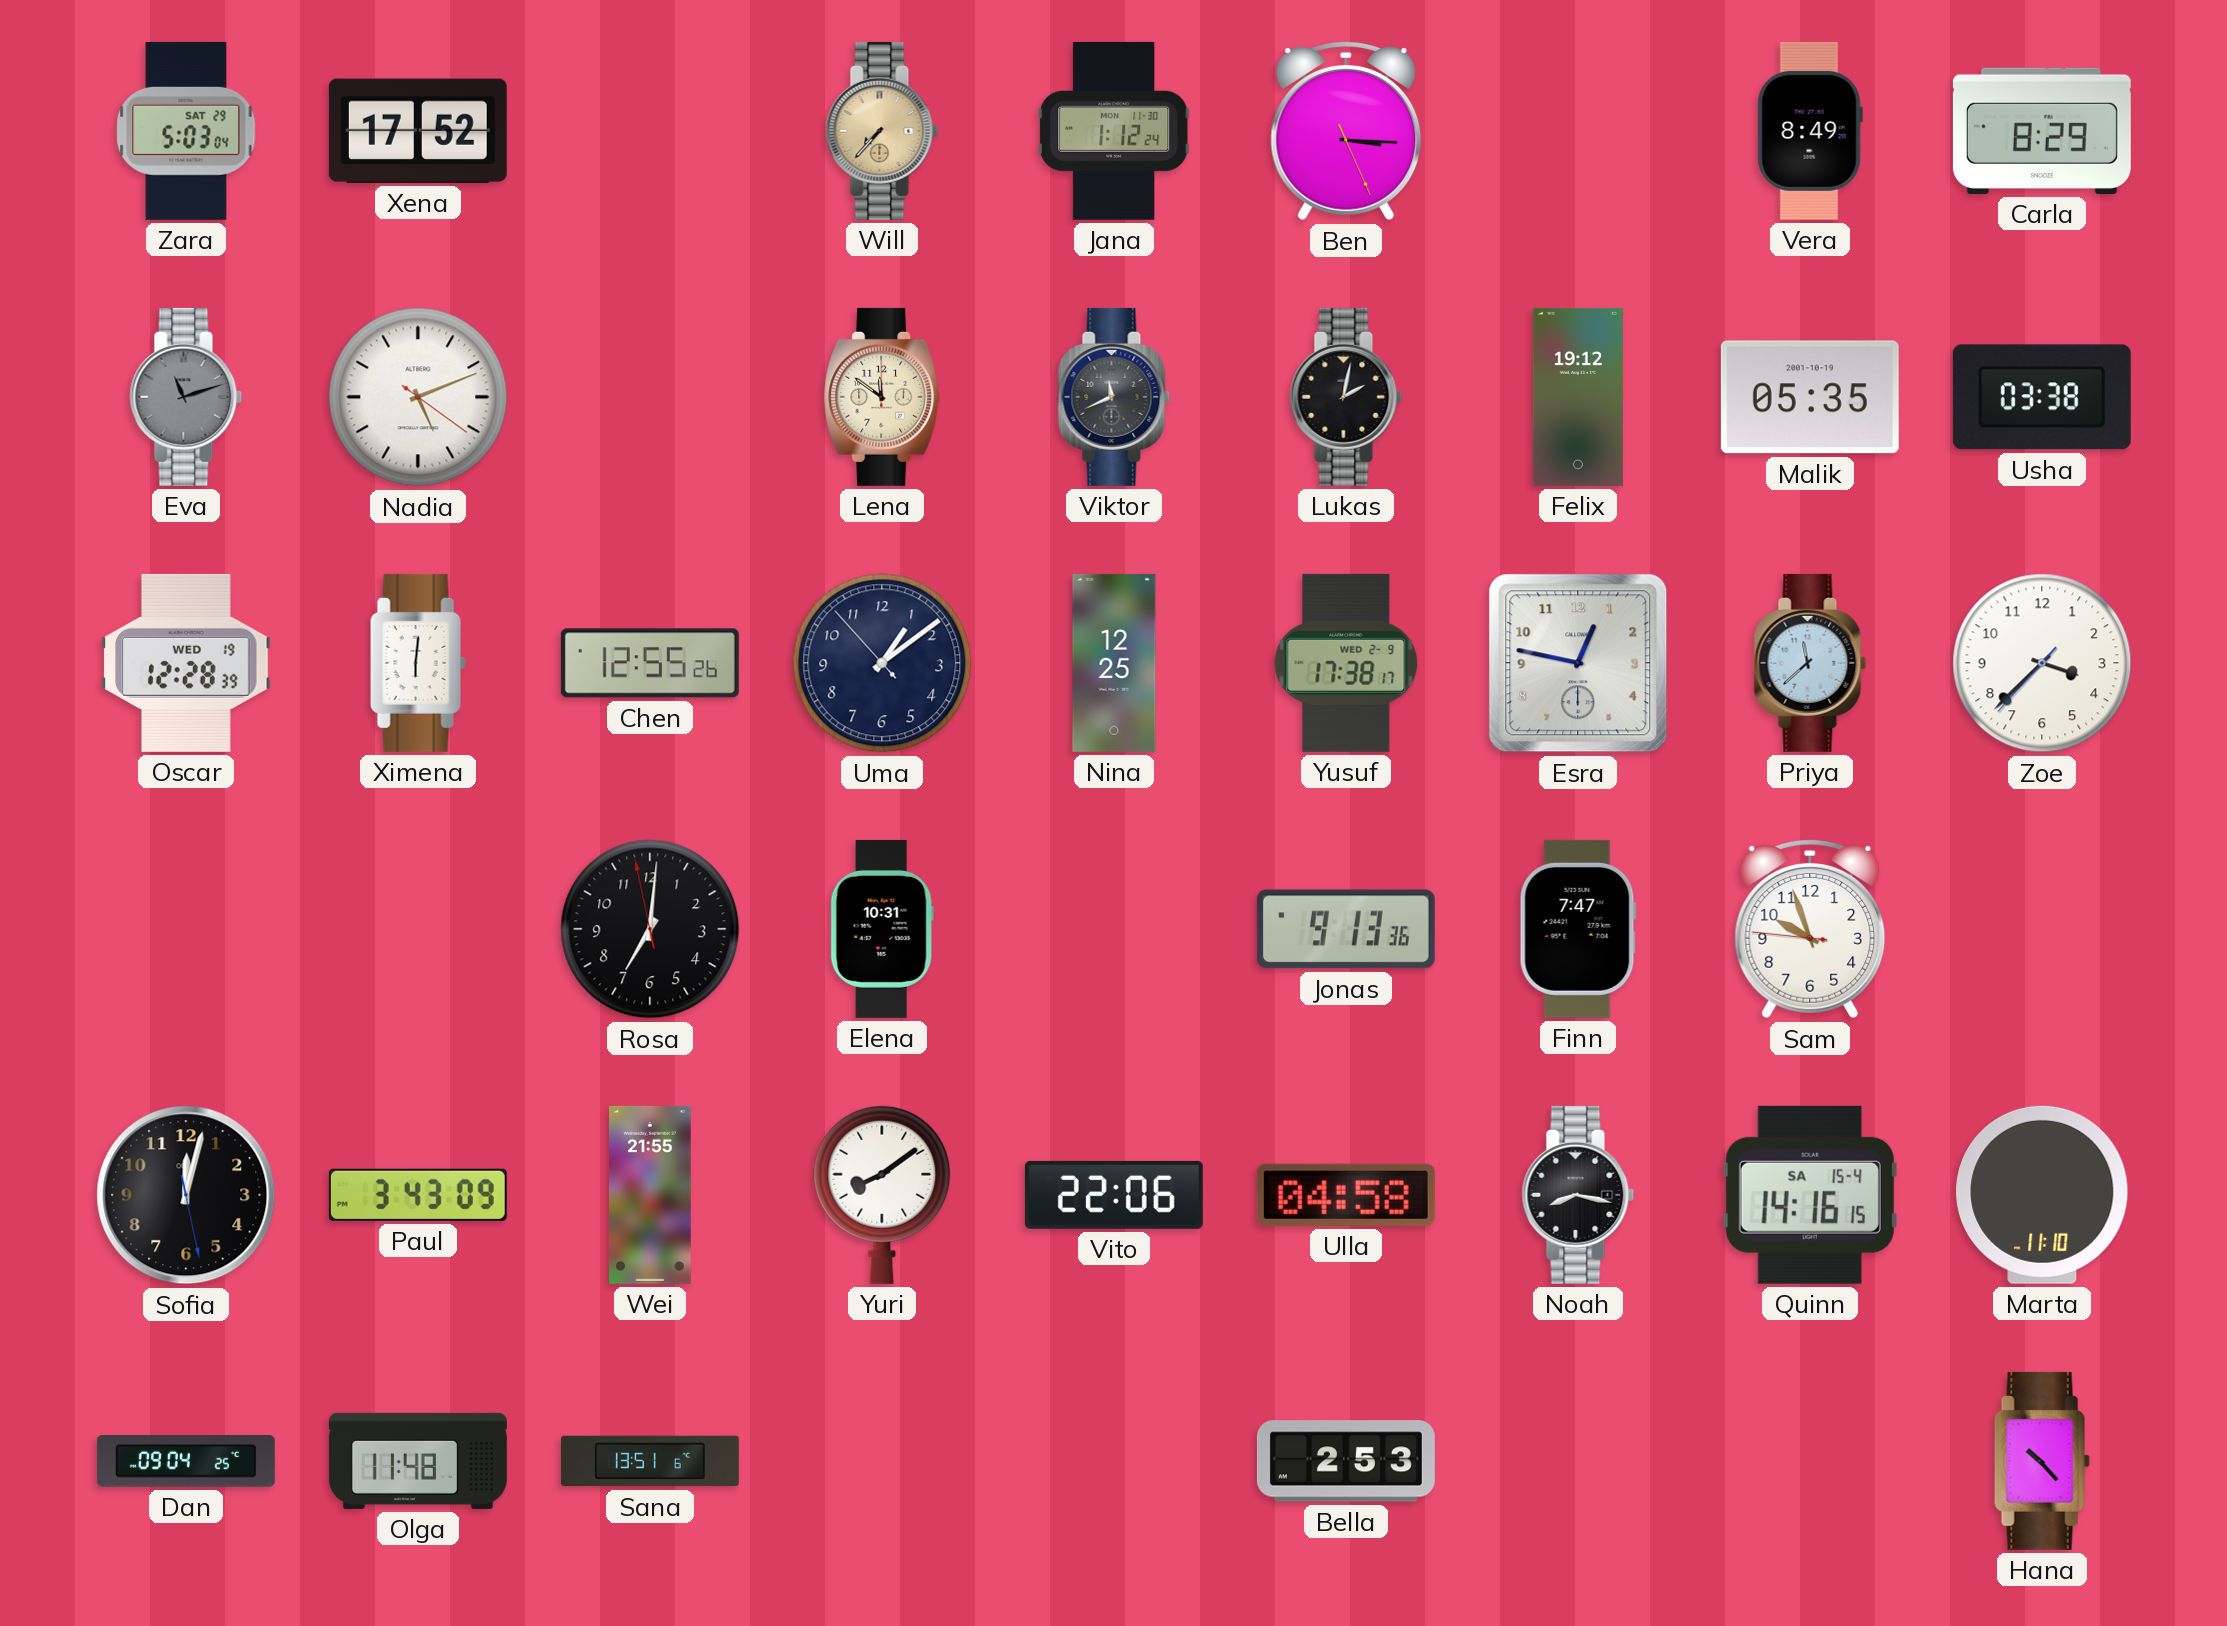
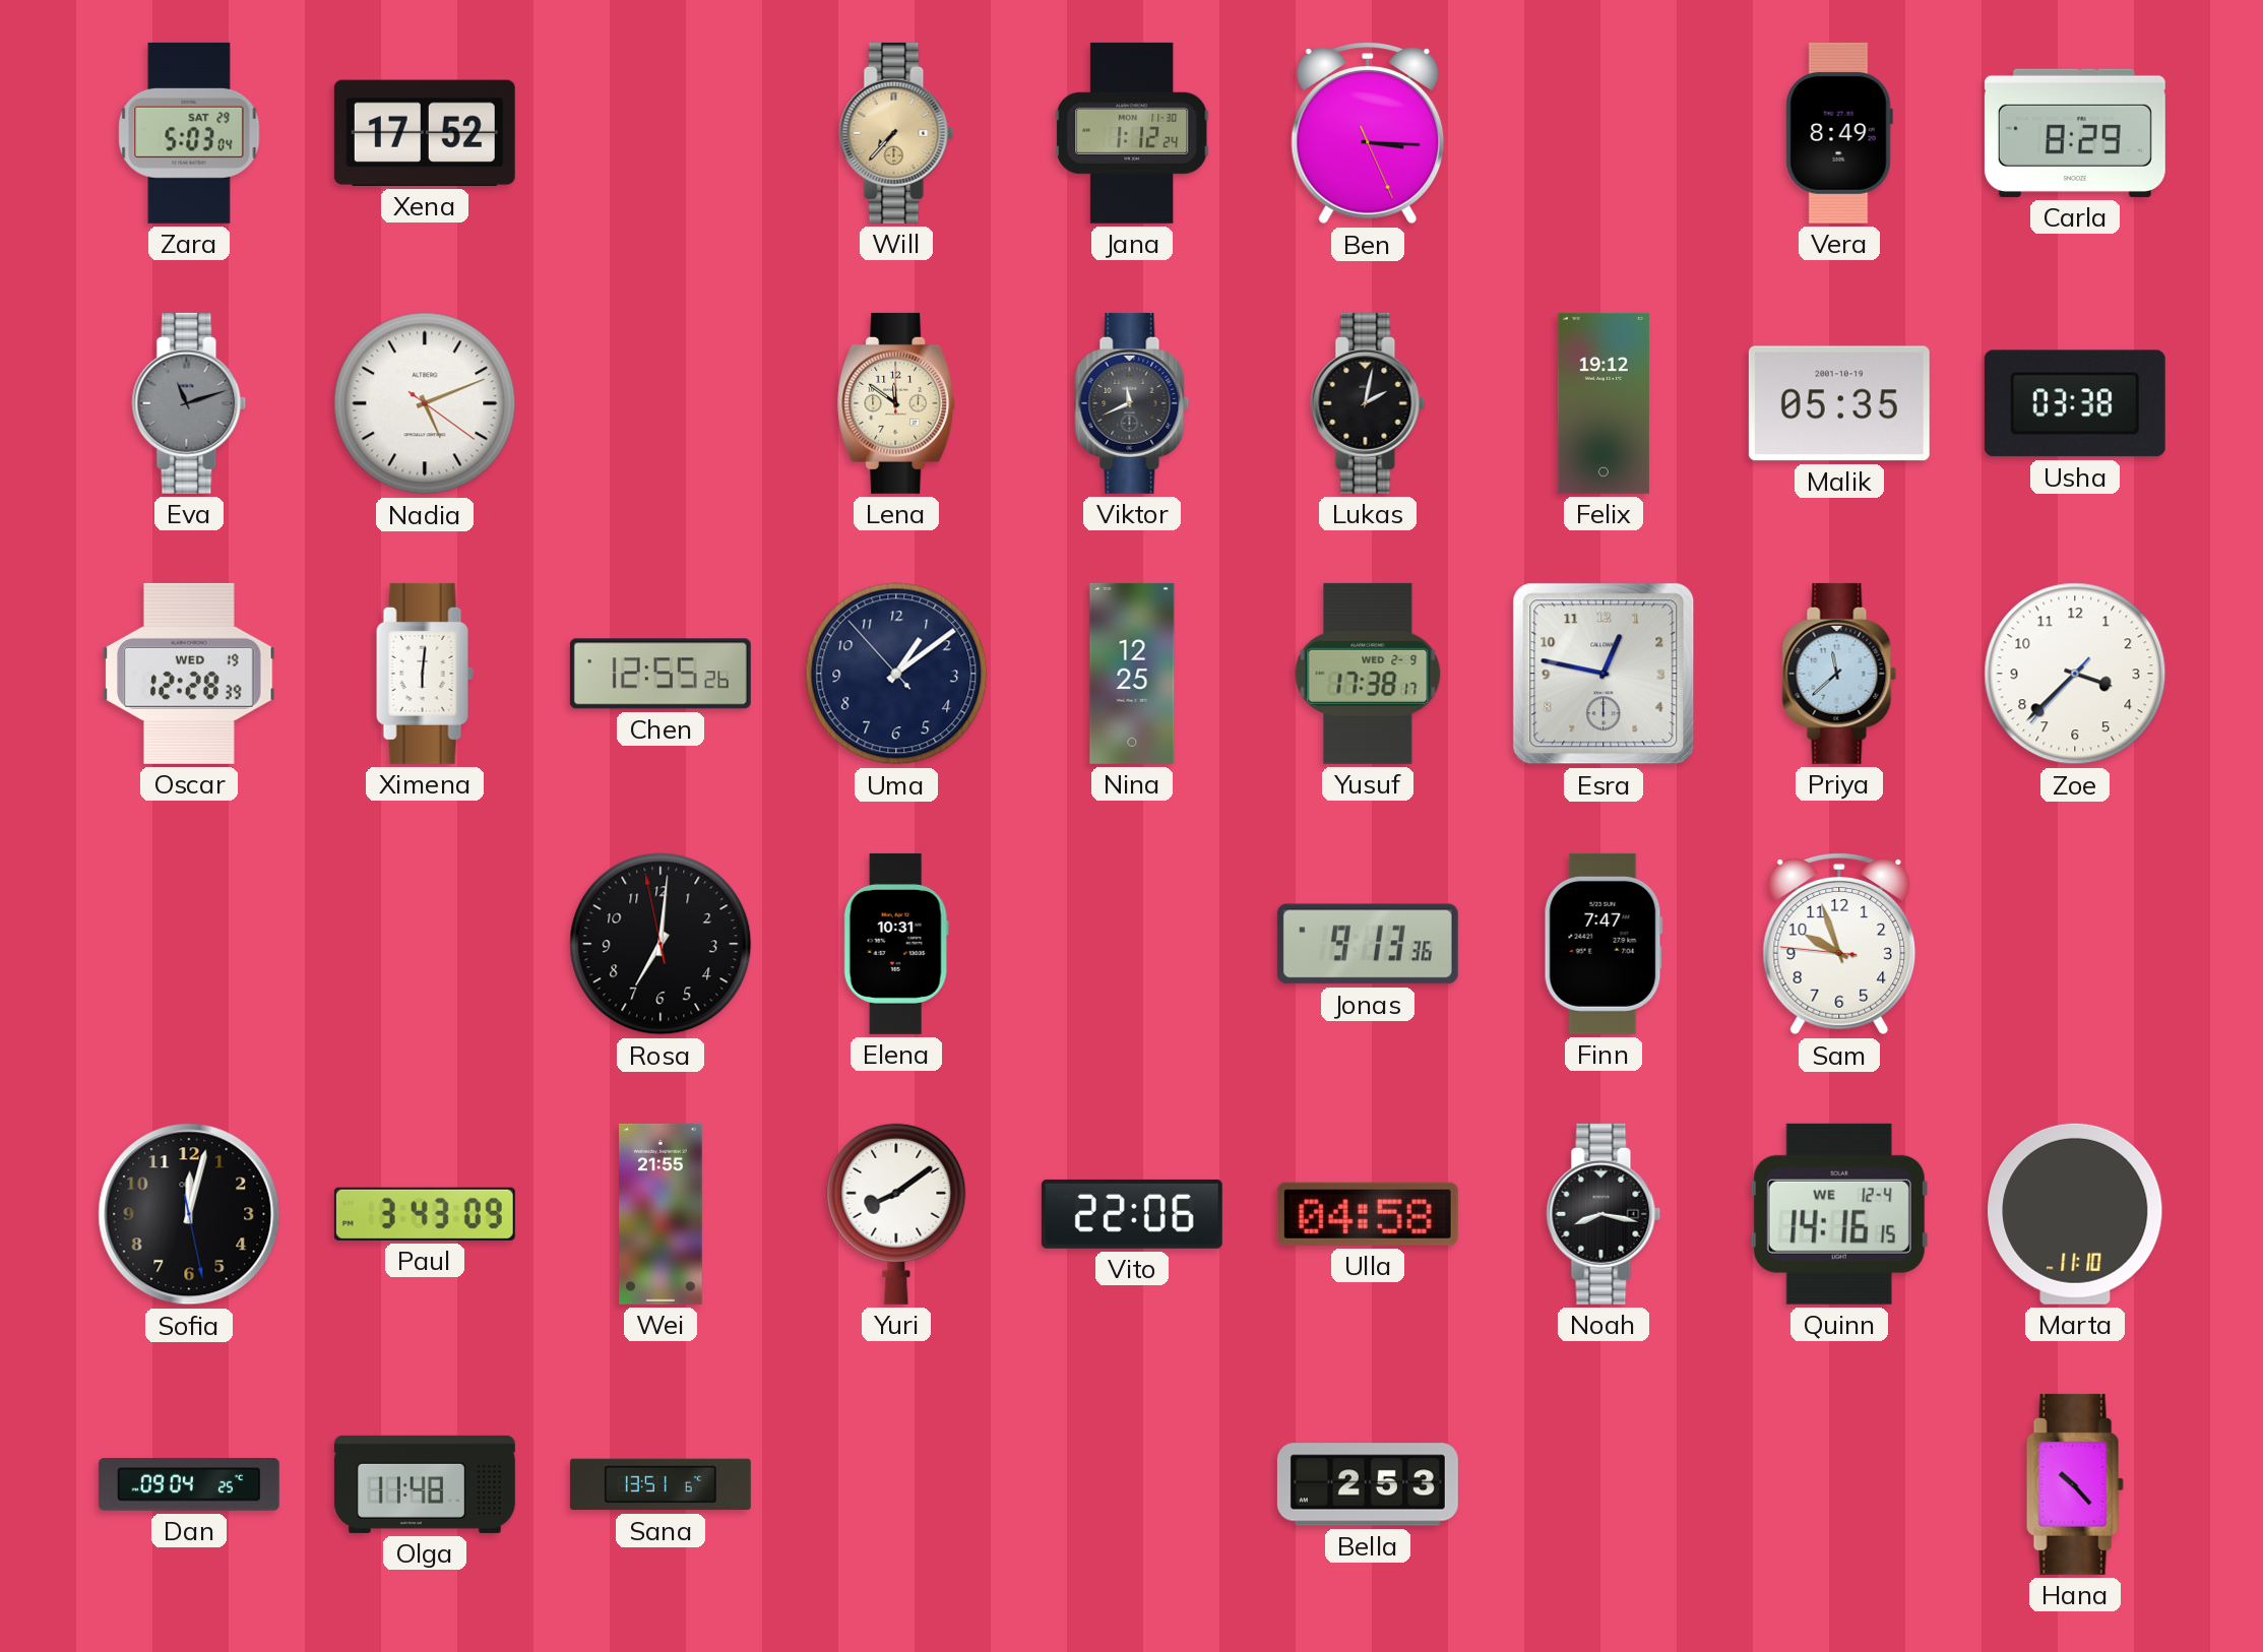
Quinn date: SA 15-4 -> WE 12-4 (1839, 1214)
